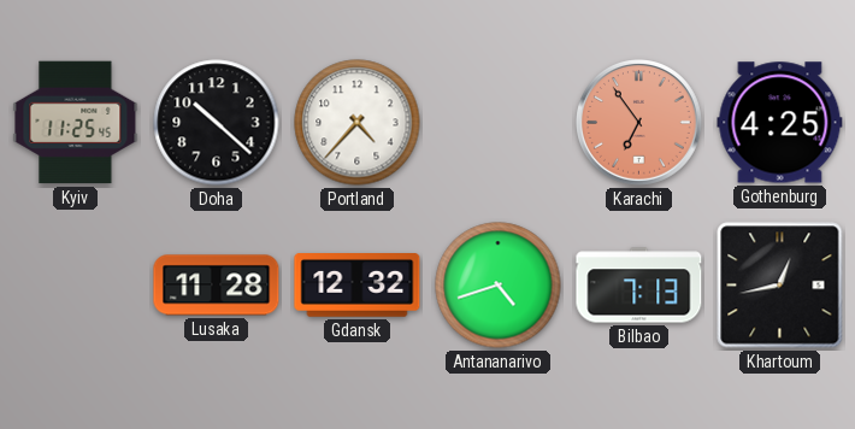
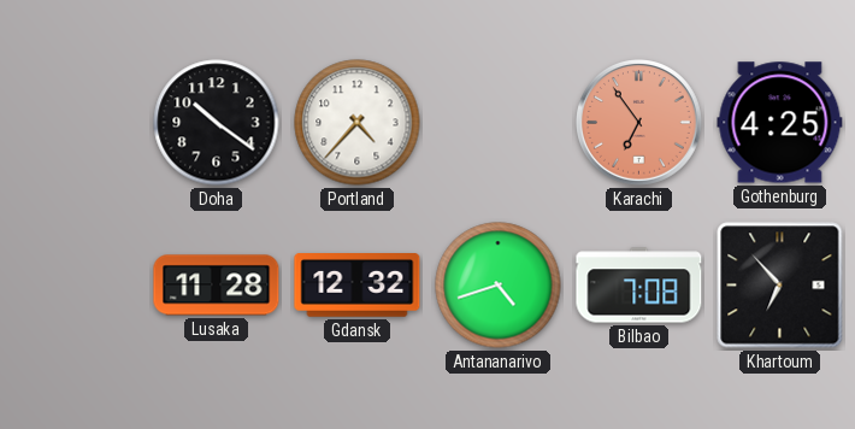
Kyiv: 11:25 -> none (76, 123)
Doha: 10:22 -> 10:21 (217, 123)
Bilbao: 7:13 -> 7:08 (639, 286)
Khartoum: 12:43 -> 6:53 (780, 286)
